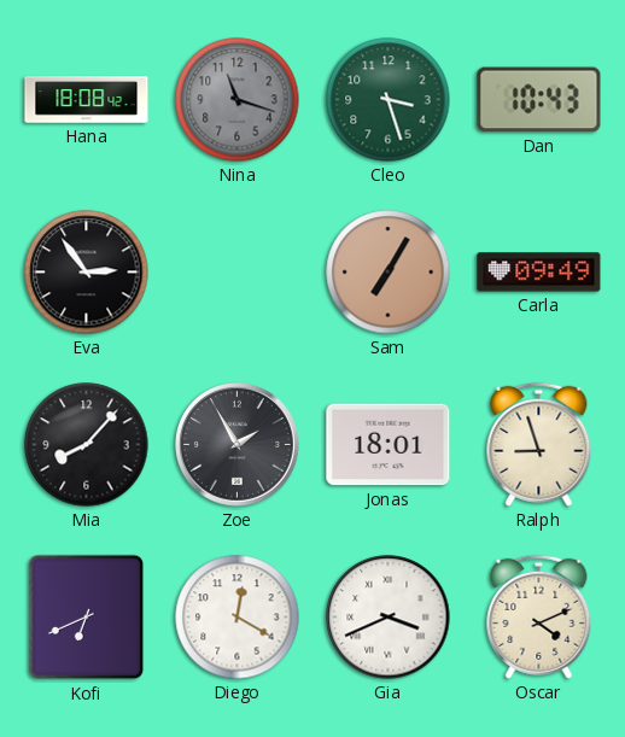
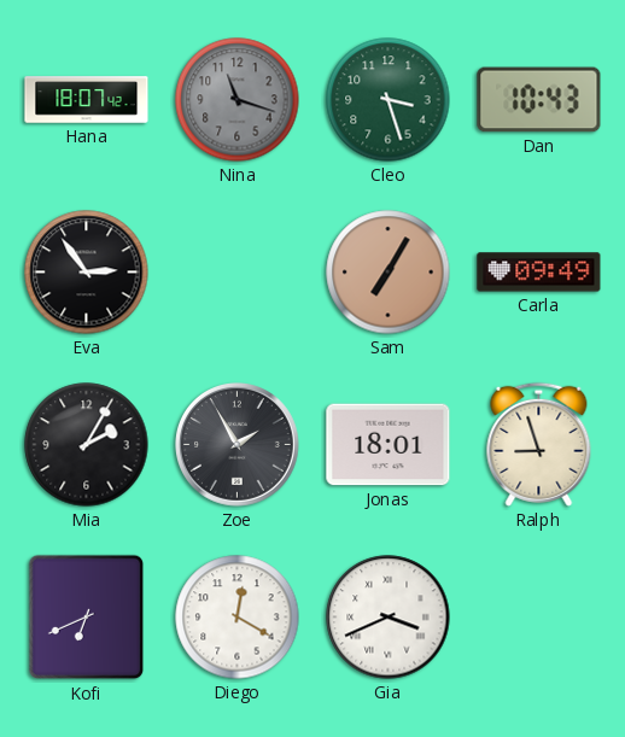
Hana: 18:08 -> 18:07 (87, 100)
Mia: 8:07 -> 2:05 (87, 445)
Oscar: 4:11 -> none (539, 616)
